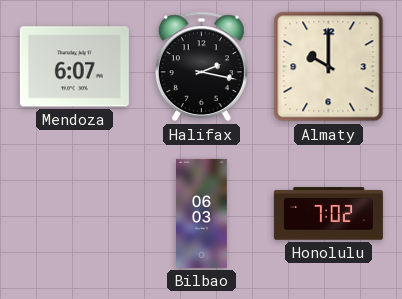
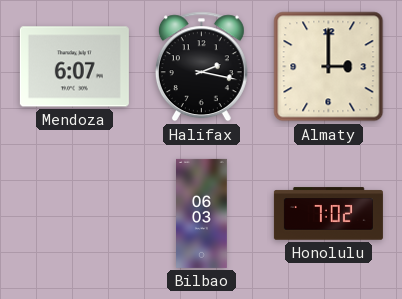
Almaty: 10:00 -> 3:00 (329, 67)
